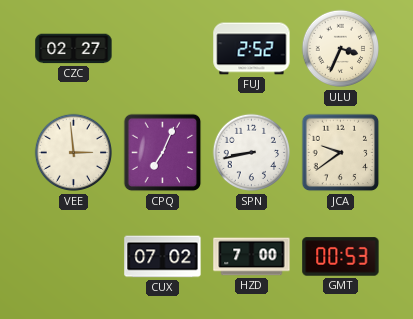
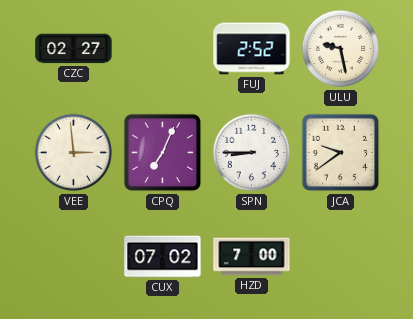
ULU: 3:34 -> 9:28 (341, 49)
SPN: 8:43 -> 8:45 (252, 153)
GMT: 00:53 -> none (341, 257)
